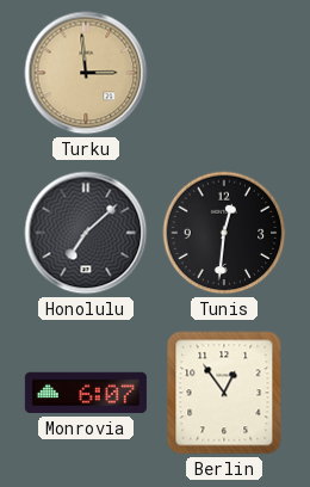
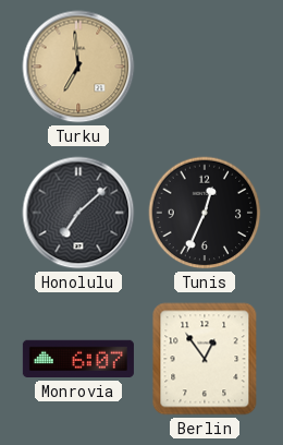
Turku: 2:59 -> 6:59 (78, 67)
Tunis: 12:31 -> 12:34 (205, 213)
